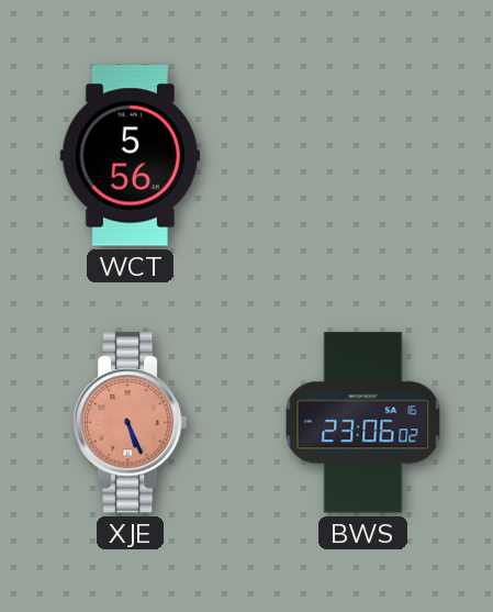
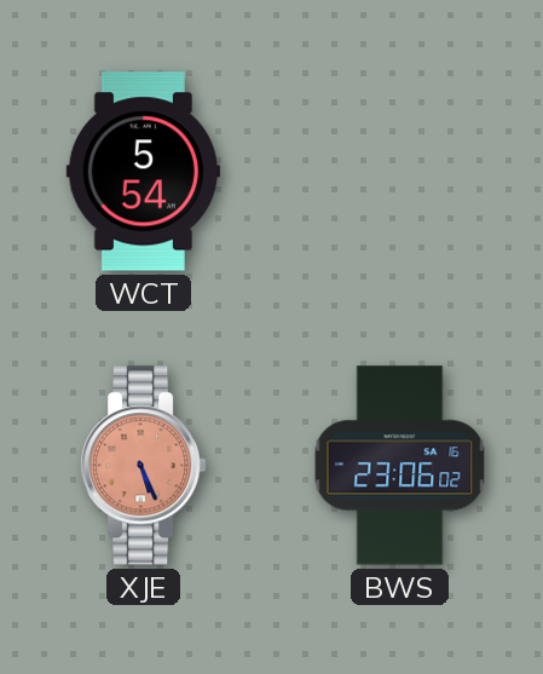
WCT: 5:56 -> 5:54 (143, 172)
